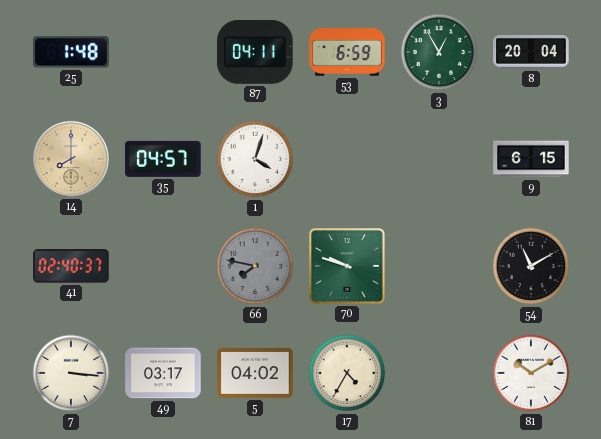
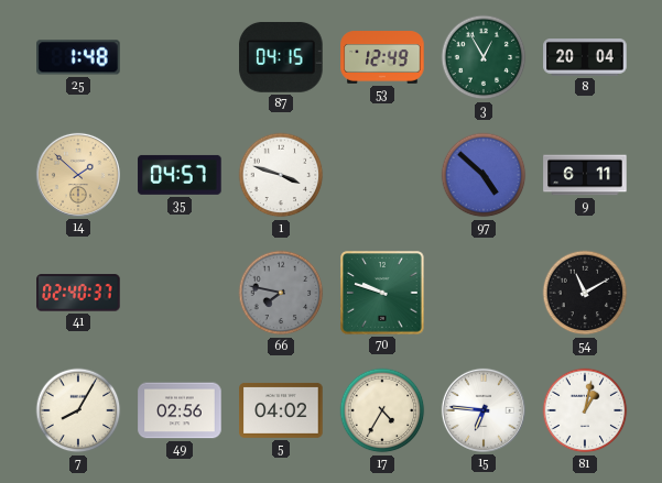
87: 04:11 -> 04:15 (281, 57)
53: 6:59 -> 12:49 (382, 57)
14: 8:00 -> 1:52 (78, 175)
1: 4:03 -> 3:48 (281, 175)
97: none -> 4:52 (484, 175)
9: 6:15 -> 6:11 (585, 175)
7: 3:16 -> 8:05 (78, 410)
49: 03:17 -> 02:56 (180, 410)
15: none -> 6:46 (484, 410)
81: 10:10 -> 1:02 (585, 410)
